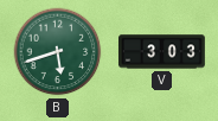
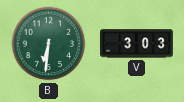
B: 5:42 -> 6:31 (49, 44)
